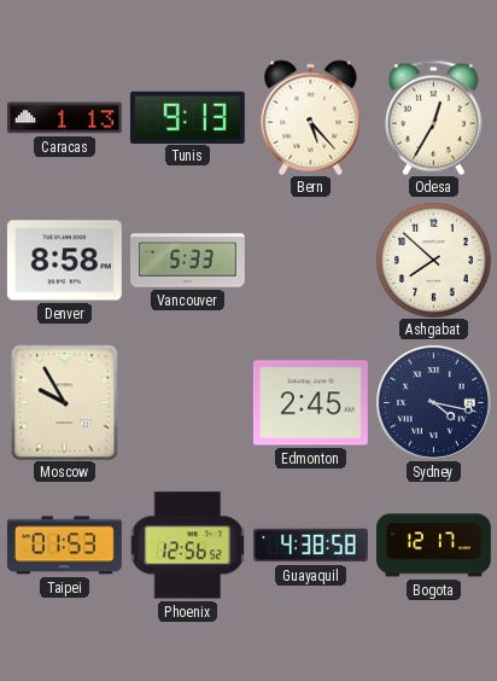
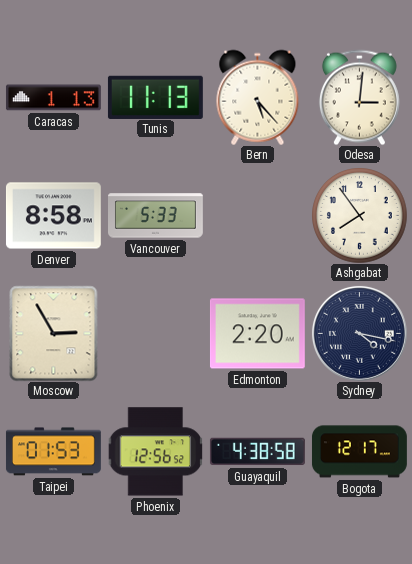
Tunis: 9:13 -> 11:13 (155, 97)
Odesa: 12:35 -> 3:01 (359, 97)
Ashgabat: 7:52 -> 7:54 (360, 216)
Moscow: 9:55 -> 2:55 (54, 333)
Edmonton: 2:45 -> 2:20 (257, 334)
